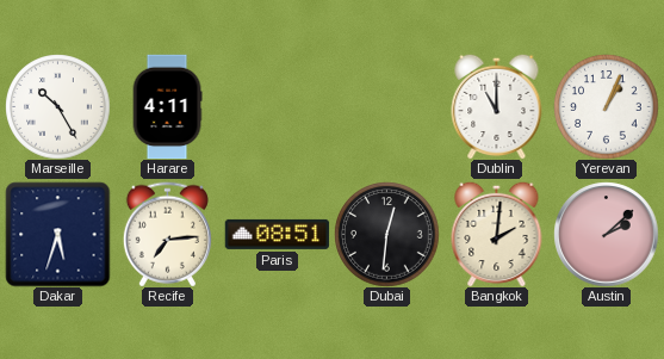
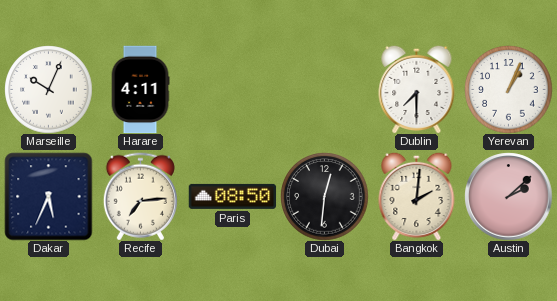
Marseille: 10:25 -> 10:04 (48, 89)
Dublin: 11:00 -> 7:30 (417, 89)
Dakar: 5:33 -> 5:34 (48, 196)
Paris: 08:51 -> 08:50 (232, 196)
